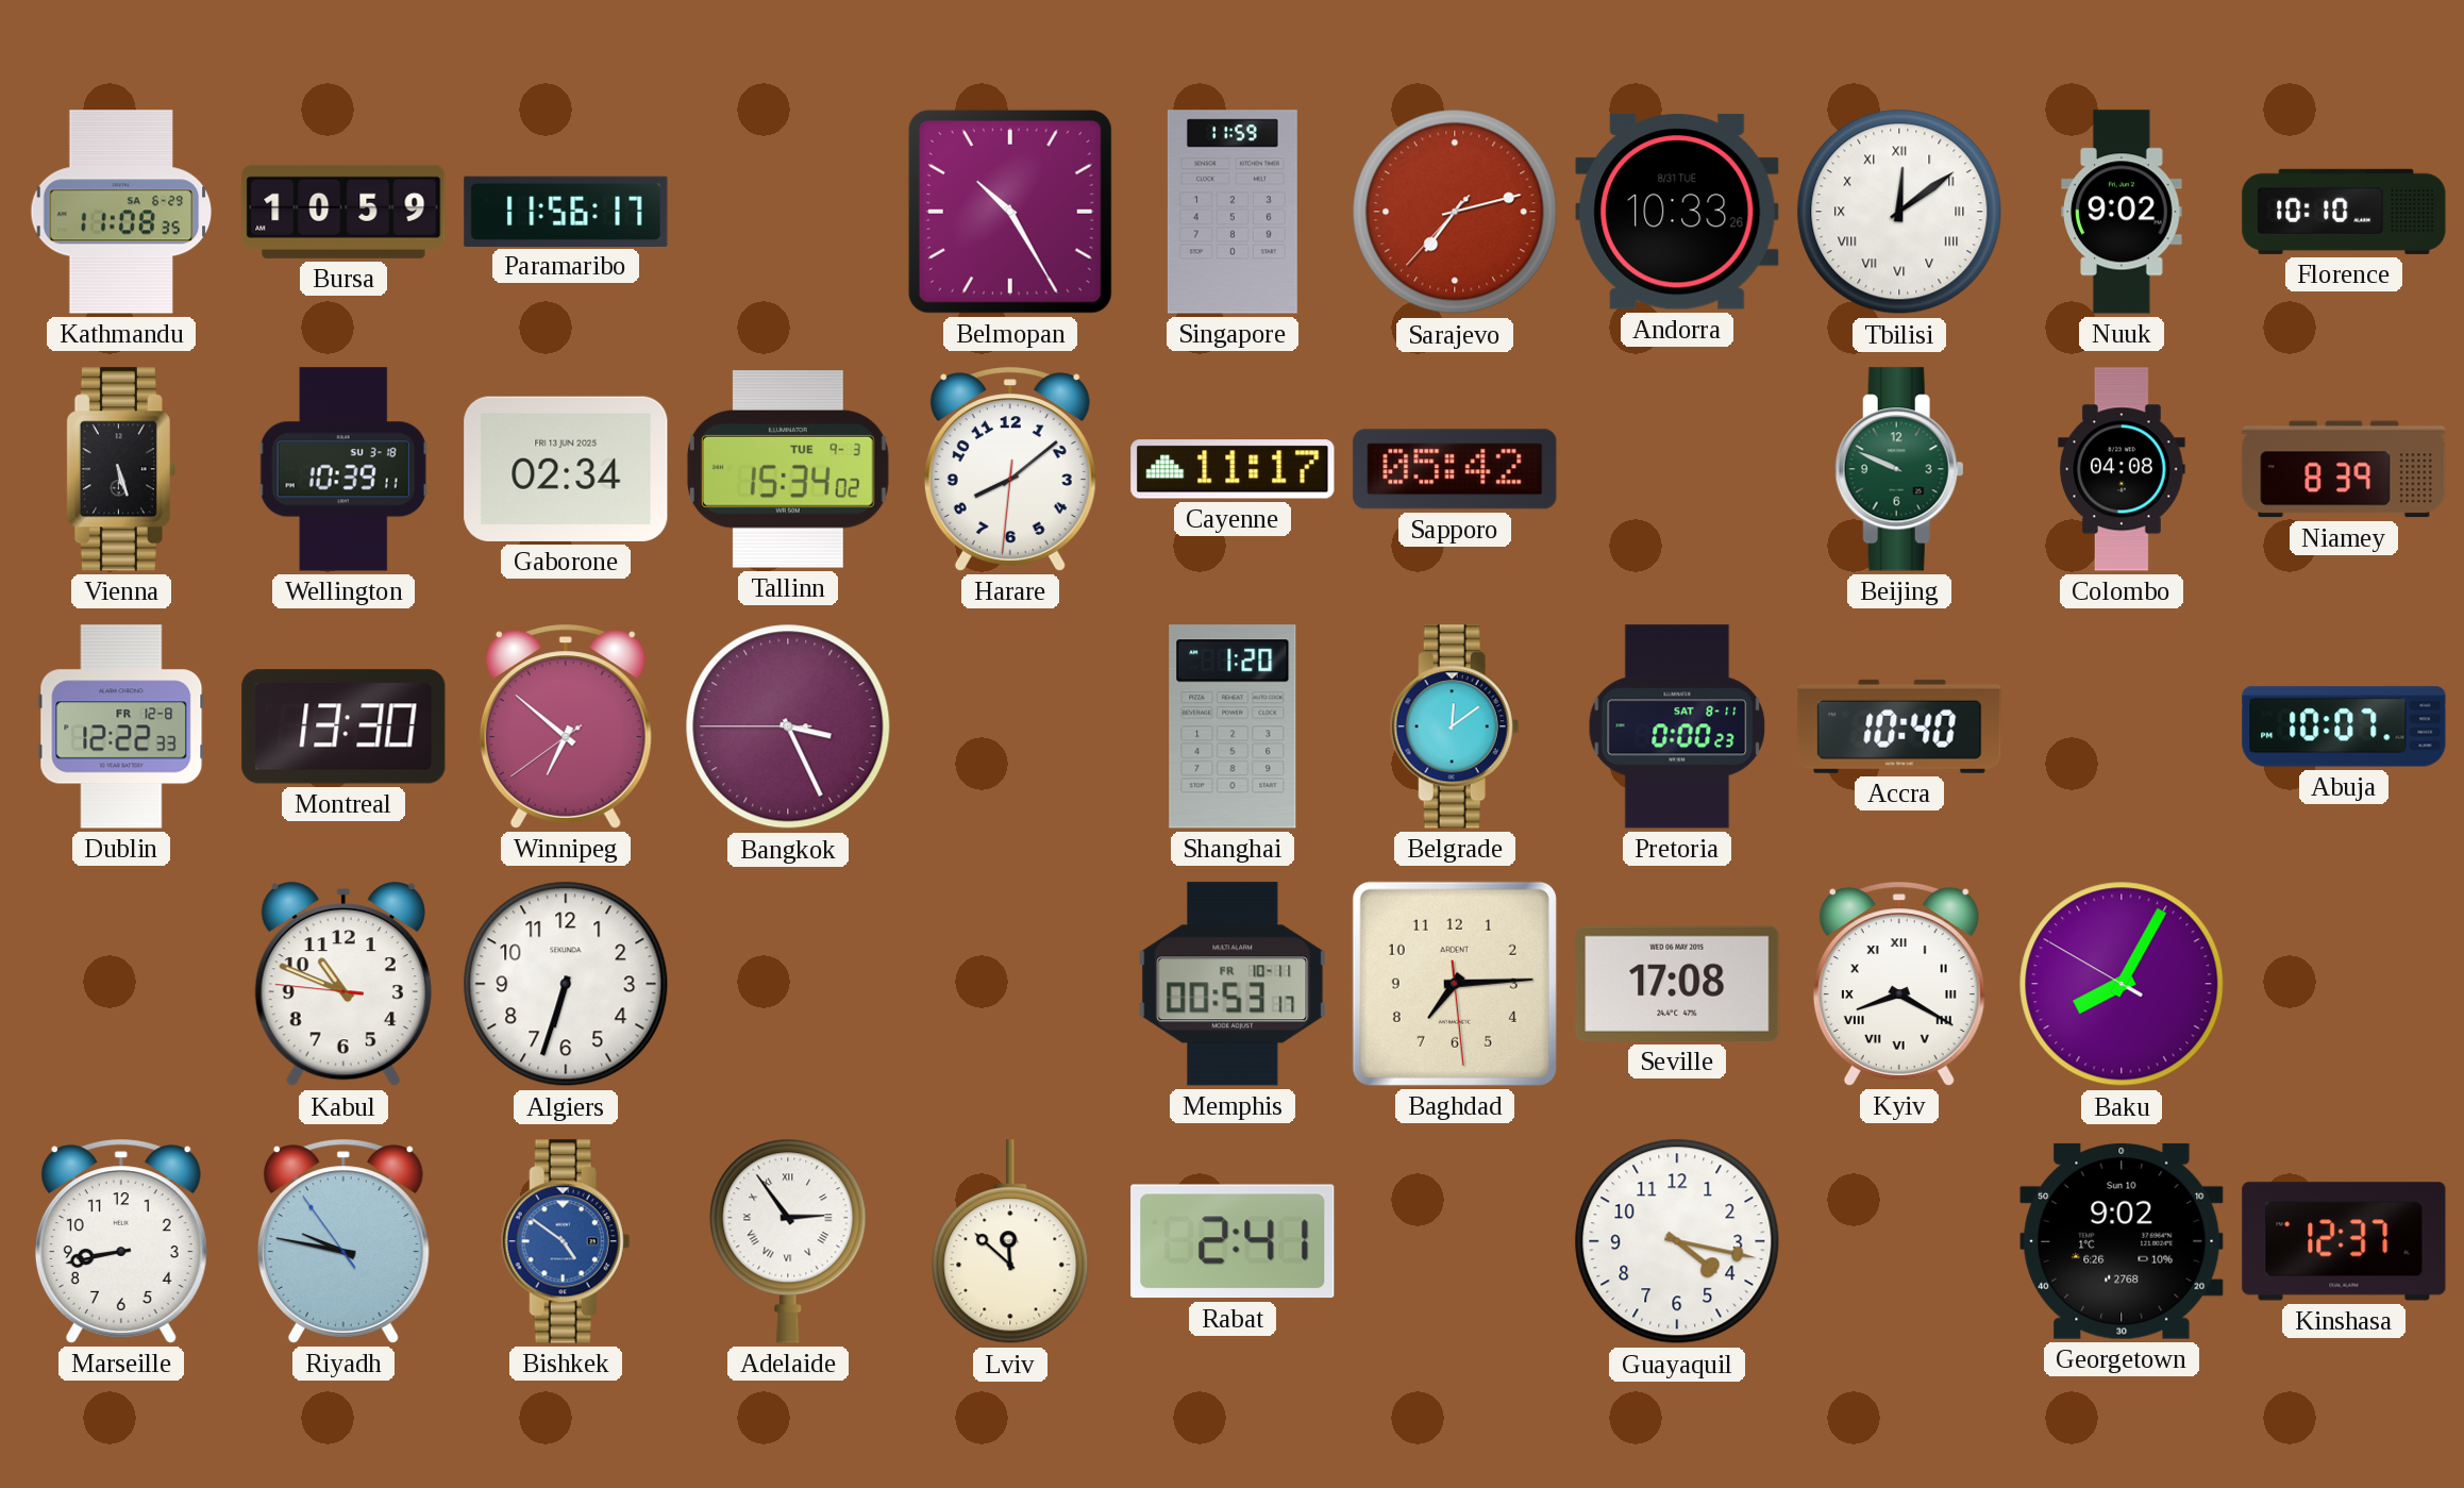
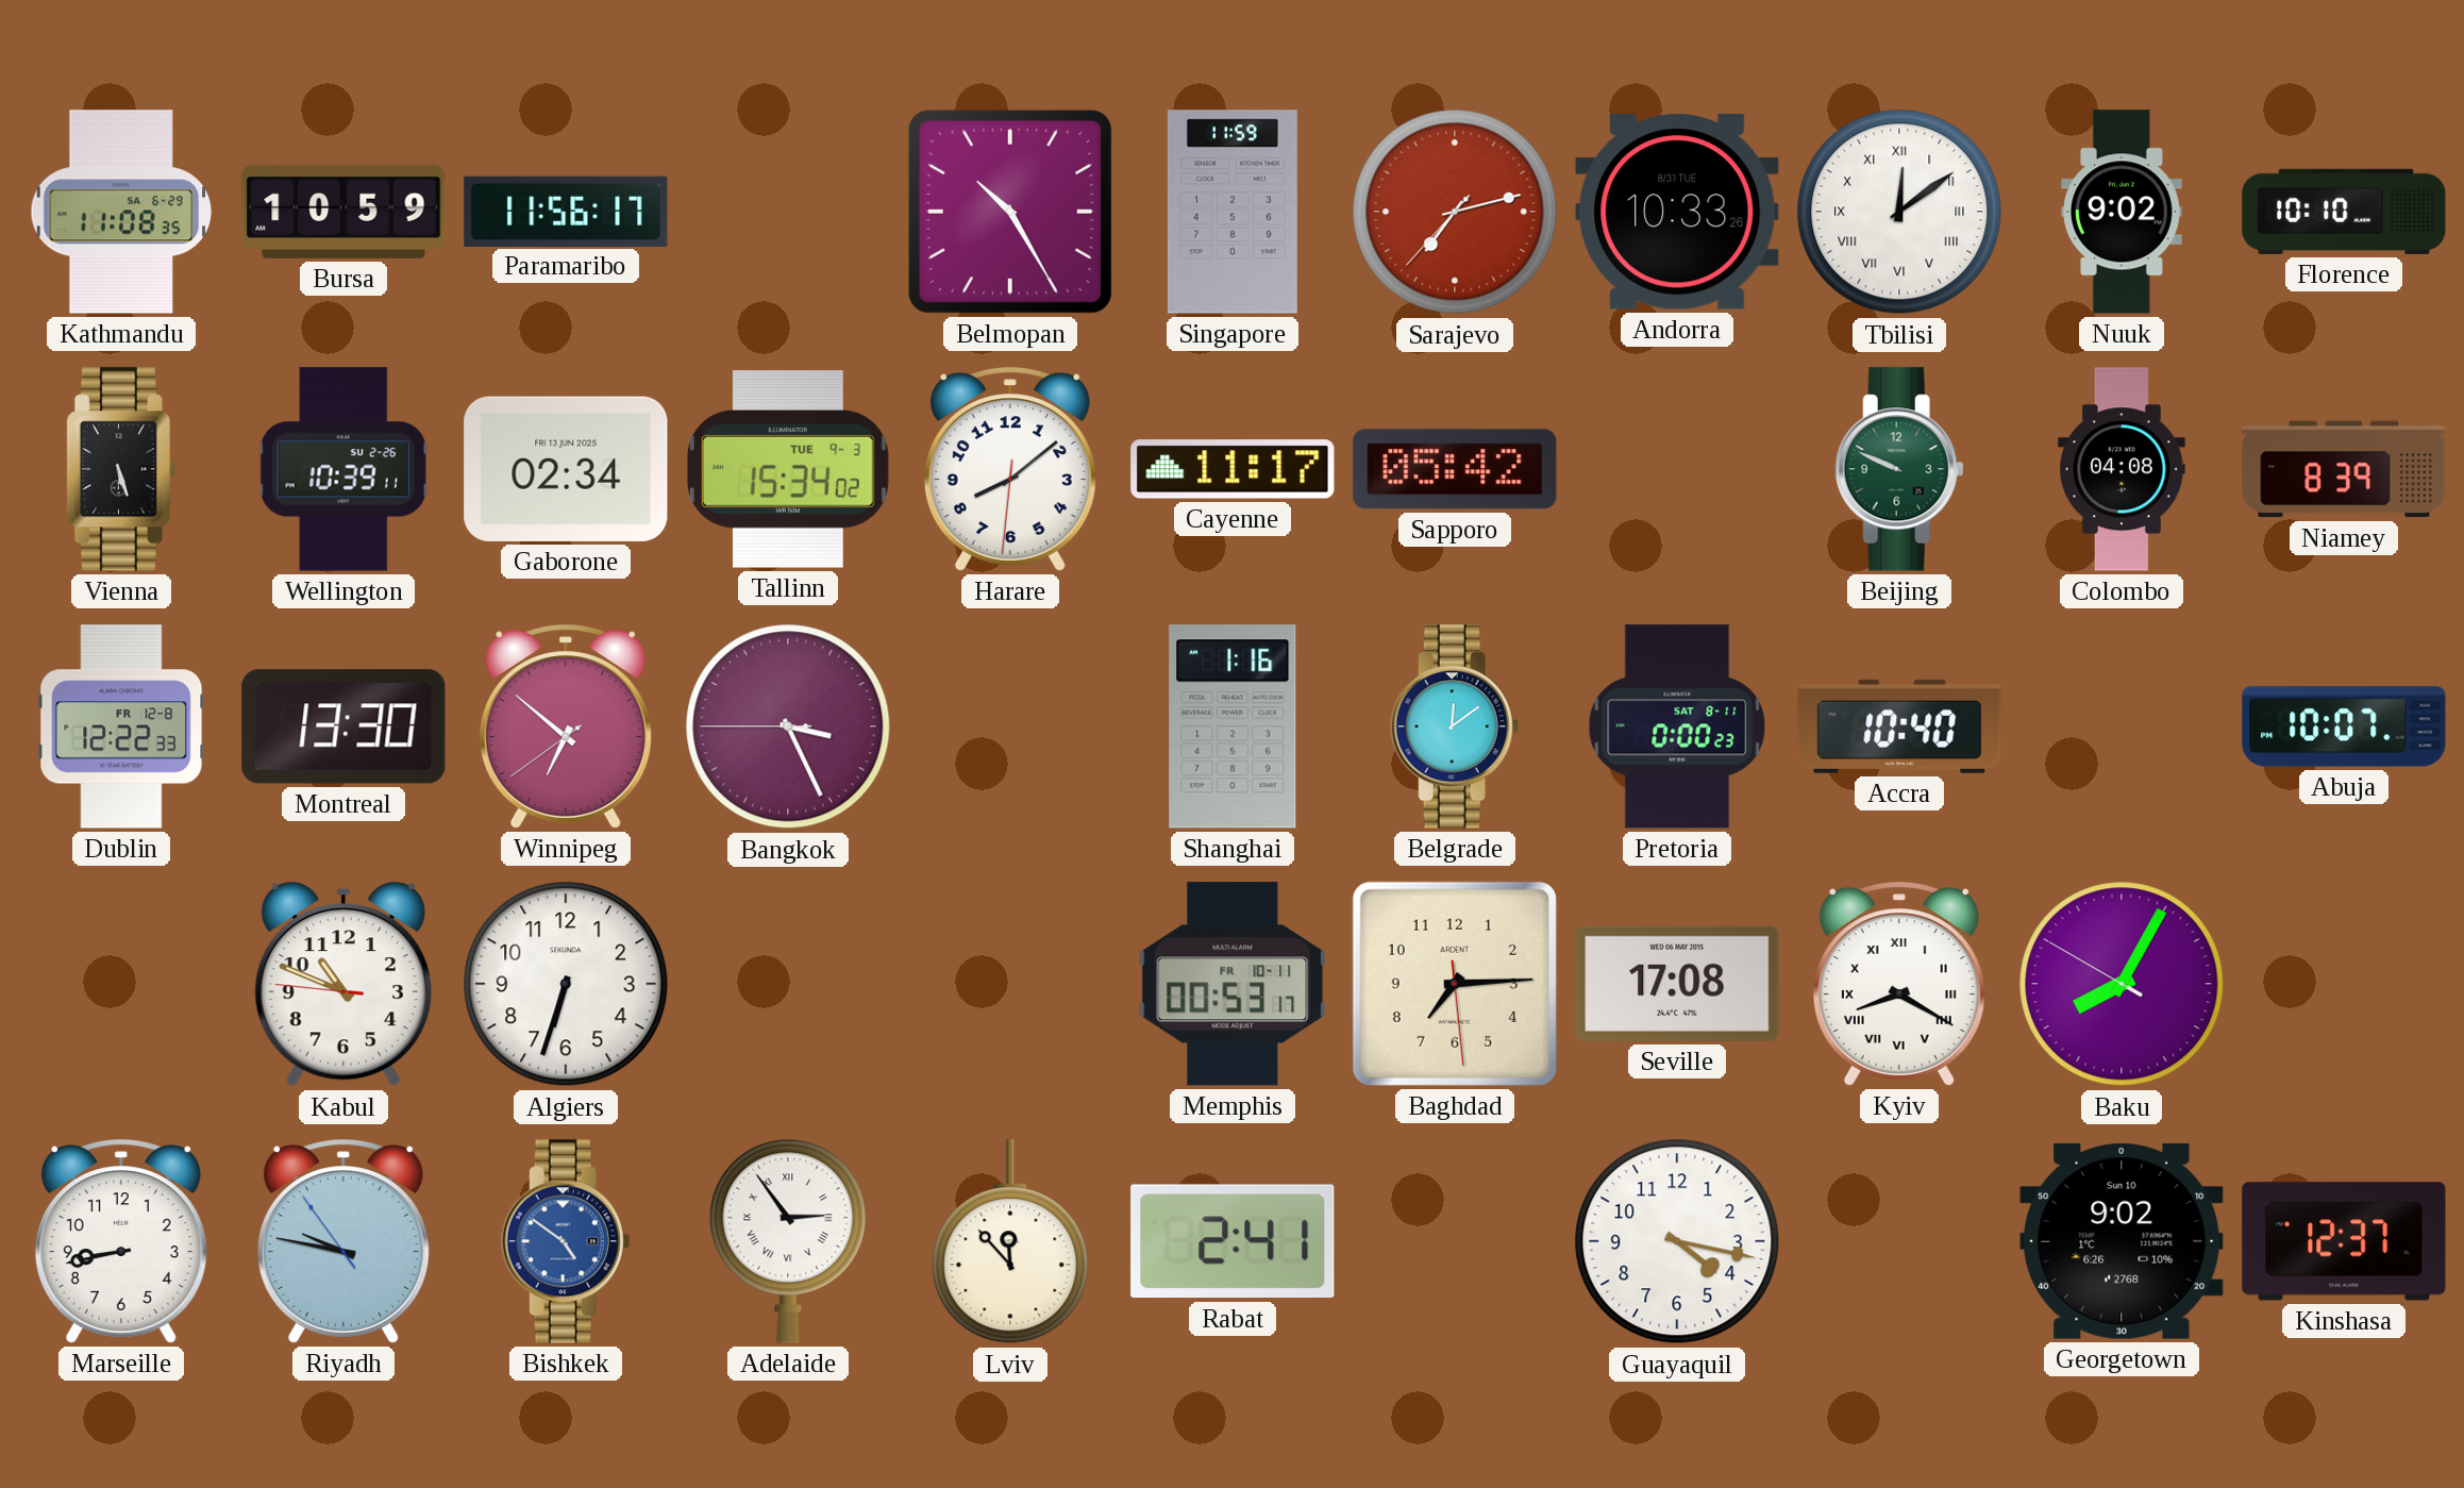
Wellington date: SU 3-18 -> SU 2-26 (343, 469)
Shanghai: 1:20 -> 1:16 (1233, 726)
Lviv: 11:52 -> 11:53 (1010, 1242)
